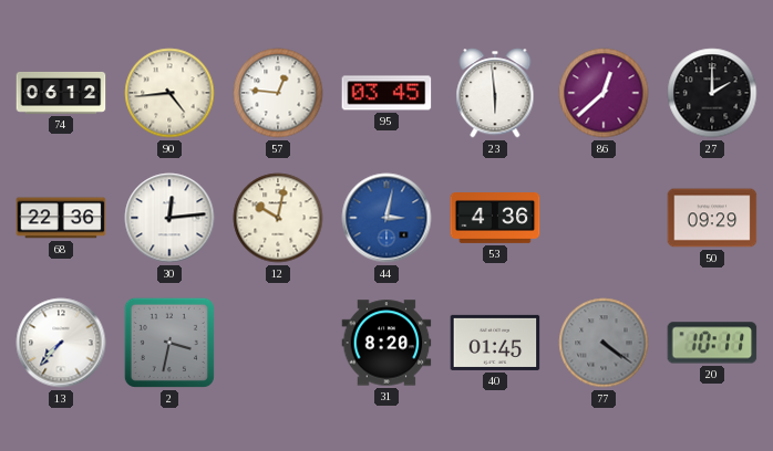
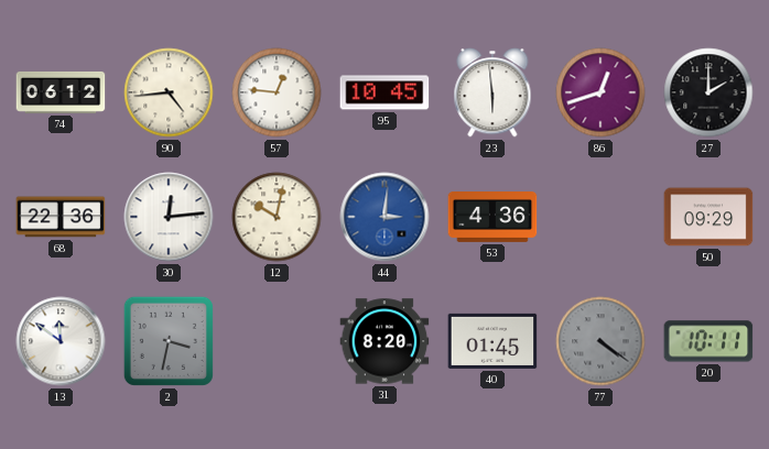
95: 03:45 -> 10:45 (384, 92)
86: 12:38 -> 12:42 (600, 92)
44: 3:02 -> 3:01 (384, 217)
13: 7:37 -> 11:51 (61, 341)
